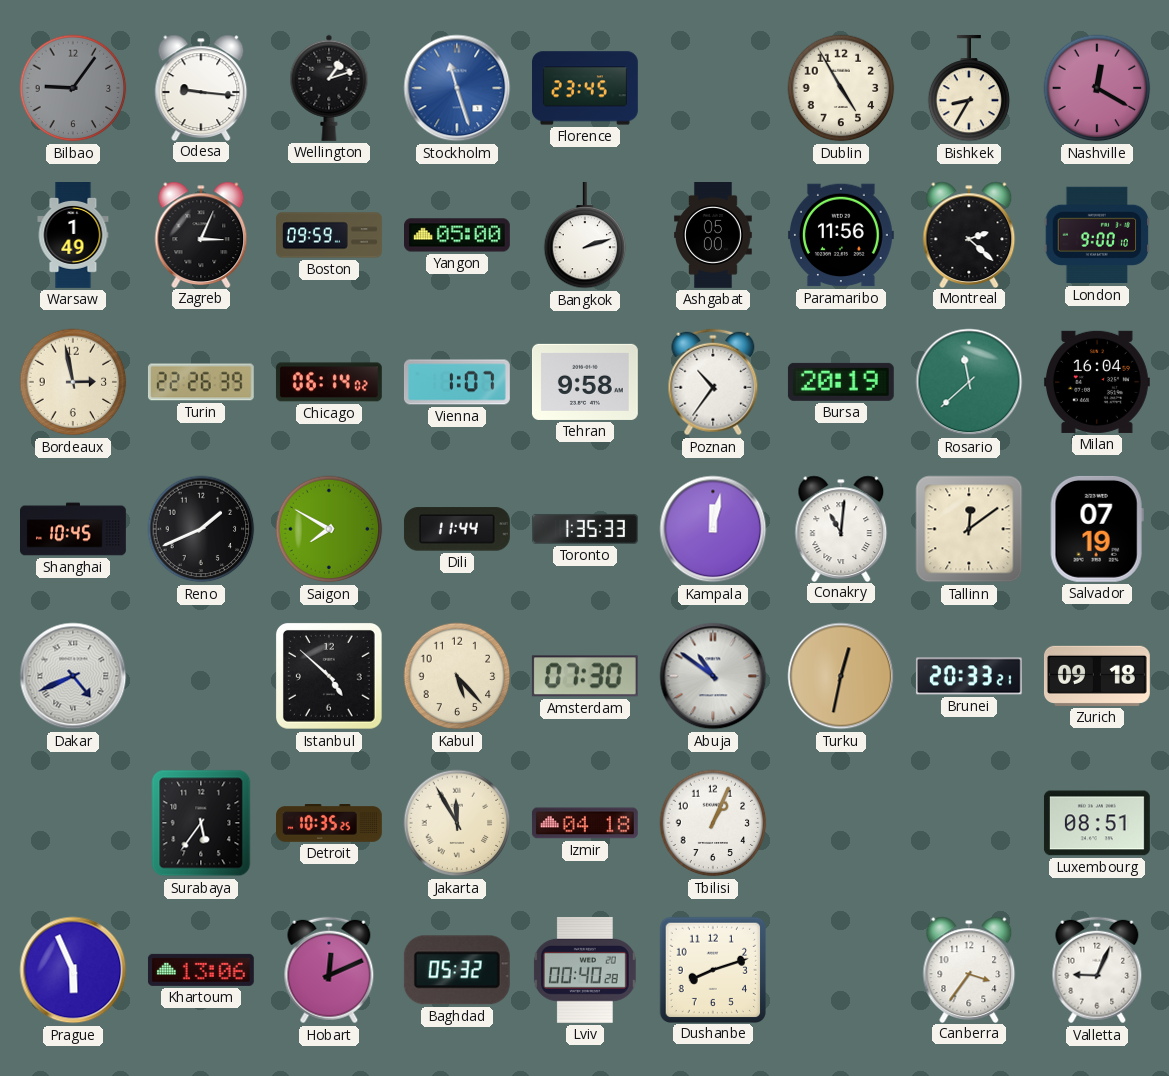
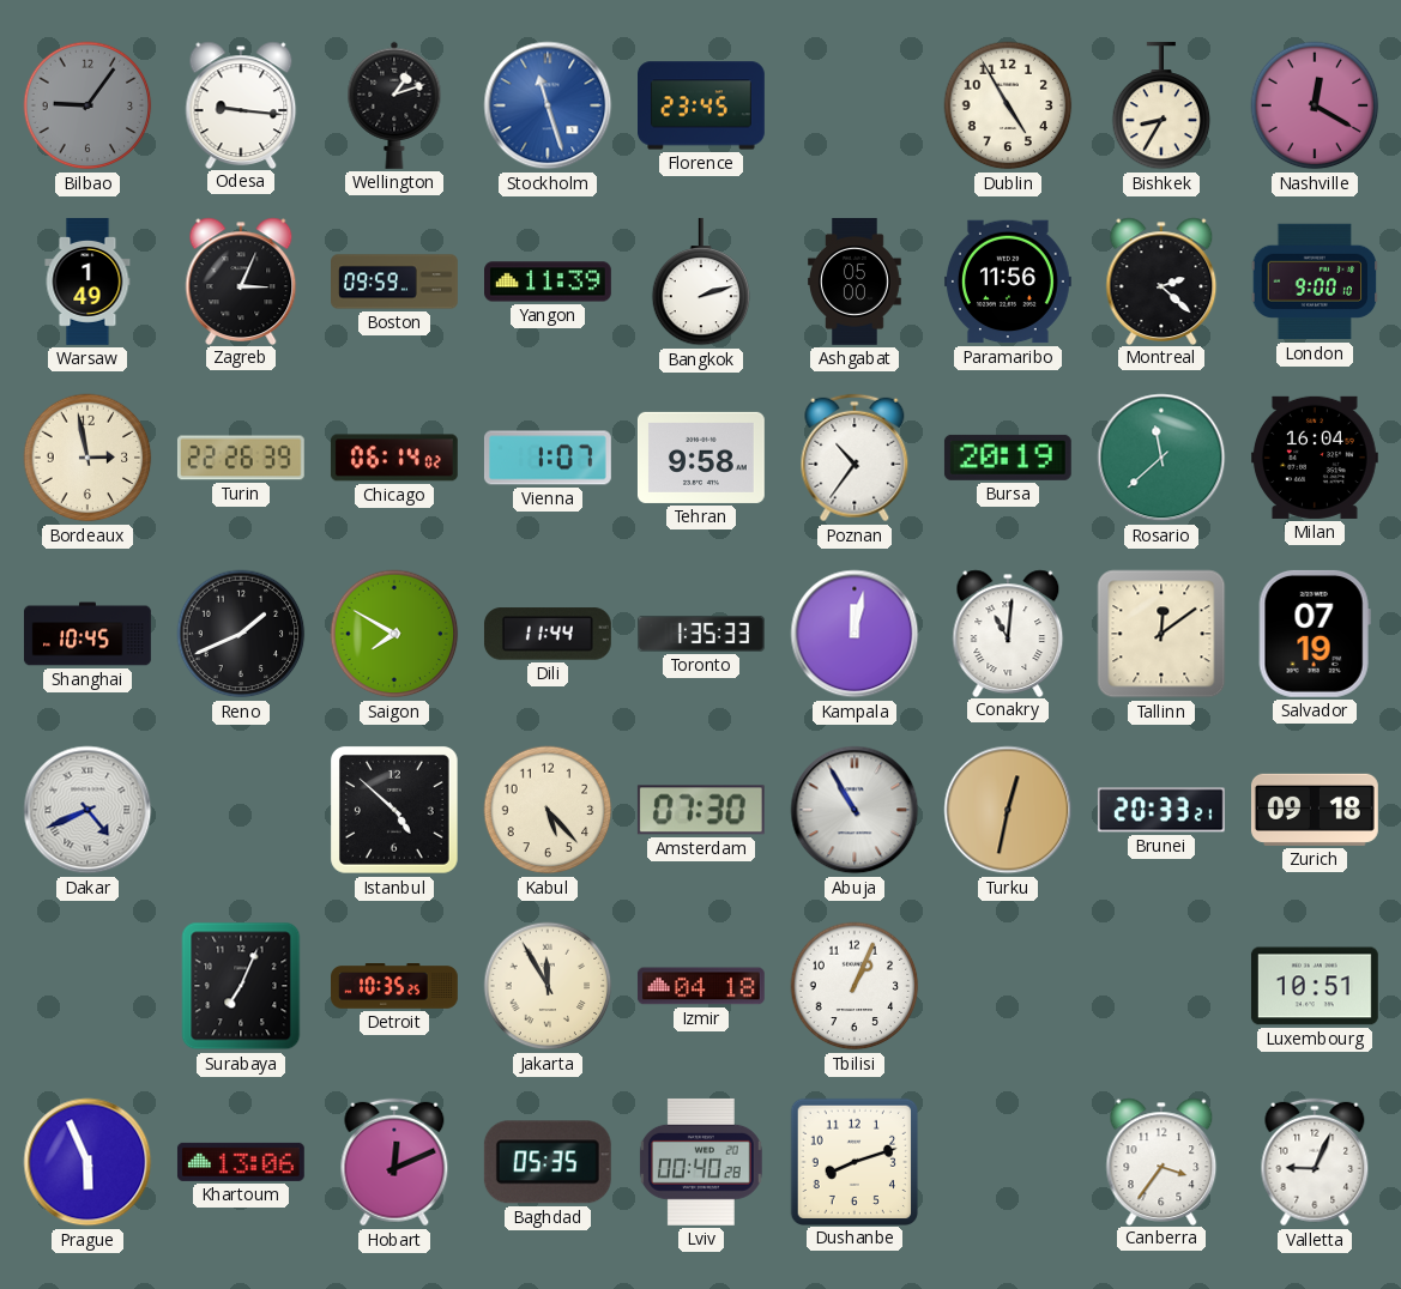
Yangon: 05:00 -> 11:39 (549, 282)
Abuja: 10:51 -> 10:55 (855, 810)
Surabaya: 5:36 -> 7:04 (241, 986)
Luxembourg: 08:51 -> 10:51 (1315, 986)
Baghdad: 05:32 -> 05:35 (548, 1162)
